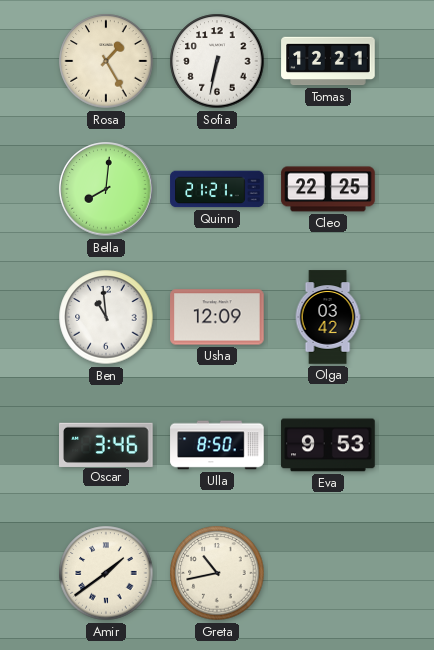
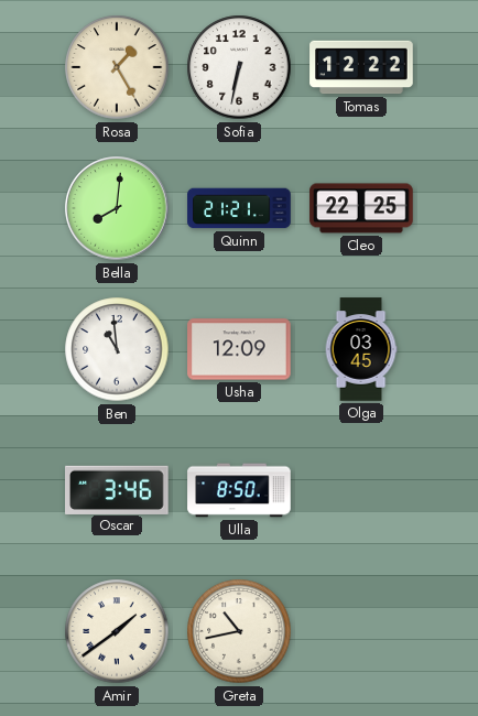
Tomas: 12:21 -> 12:22 (361, 67)
Olga: 03:42 -> 03:45 (361, 349)
Eva: 9:53 -> none (328, 445)
